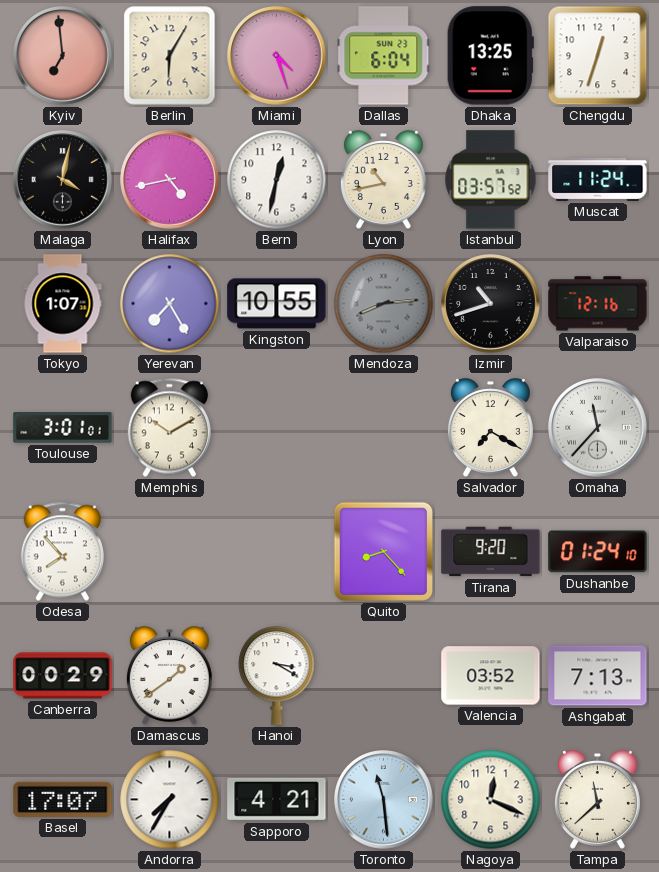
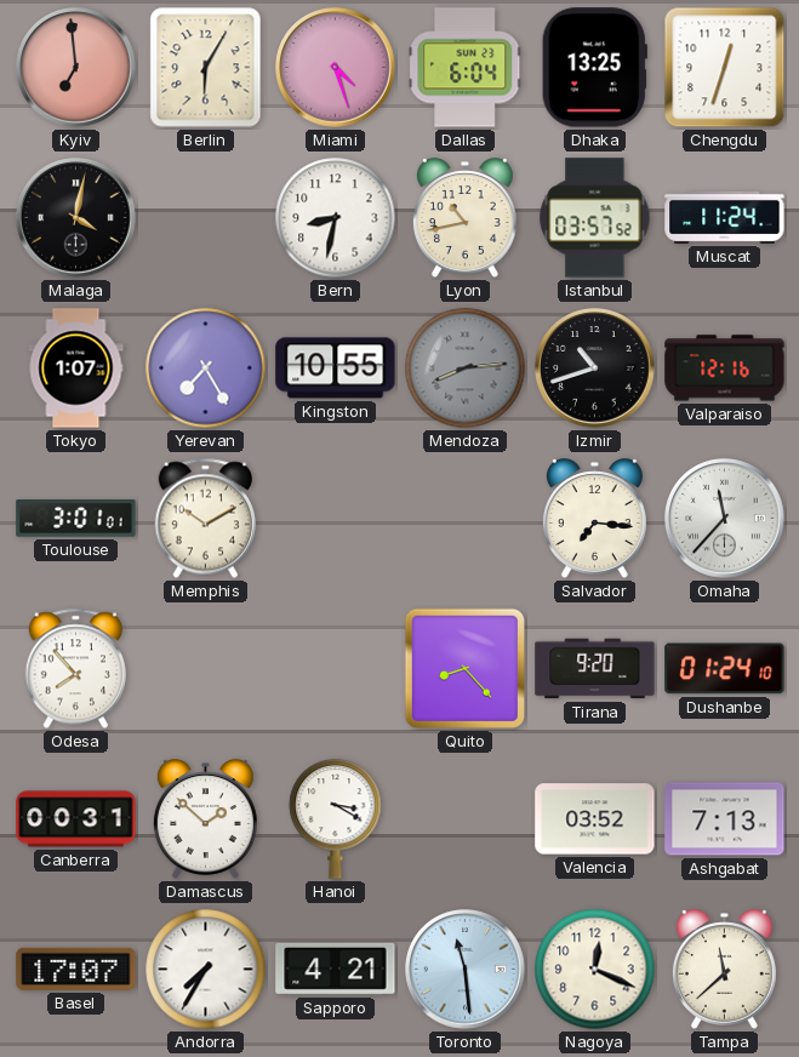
Halifax: 4:43 -> none (170, 180)
Bern: 12:32 -> 8:32 (336, 218)
Salvador: 7:20 -> 7:16 (594, 519)
Canberra: 00:29 -> 00:31 (76, 819)
Damascus: 1:39 -> 1:52 (205, 819)
